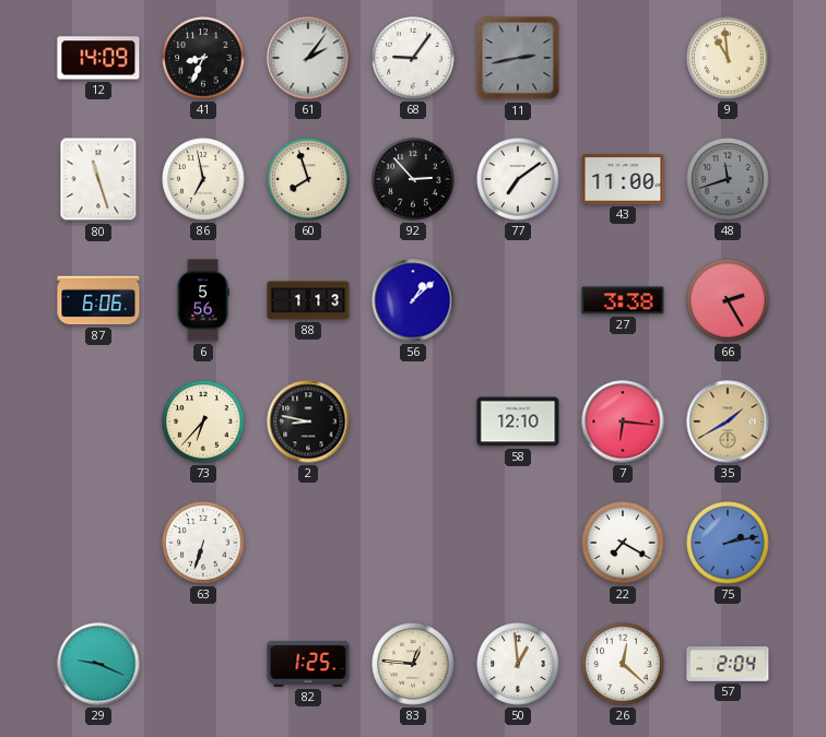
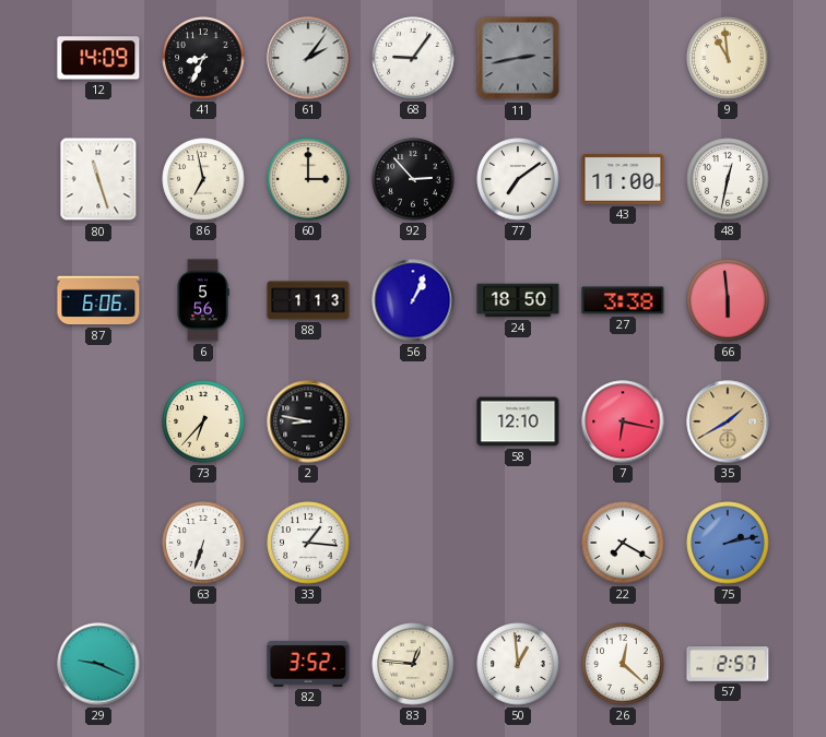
60: 7:57 -> 3:00 (308, 179)
48: 11:42 -> 12:32 (728, 179)
48 dial: grey -> white (728, 179)
56: 1:08 -> 1:04 (413, 300)
24: none -> 18:50 (518, 300)
66: 2:25 -> 5:59 (728, 300)
7: 6:16 -> 6:17 (623, 421)
33: none -> 1:16 (308, 543)
82: 1:25 -> 3:52 (308, 664)
57: 2:04 -> 2:57 (728, 665)
